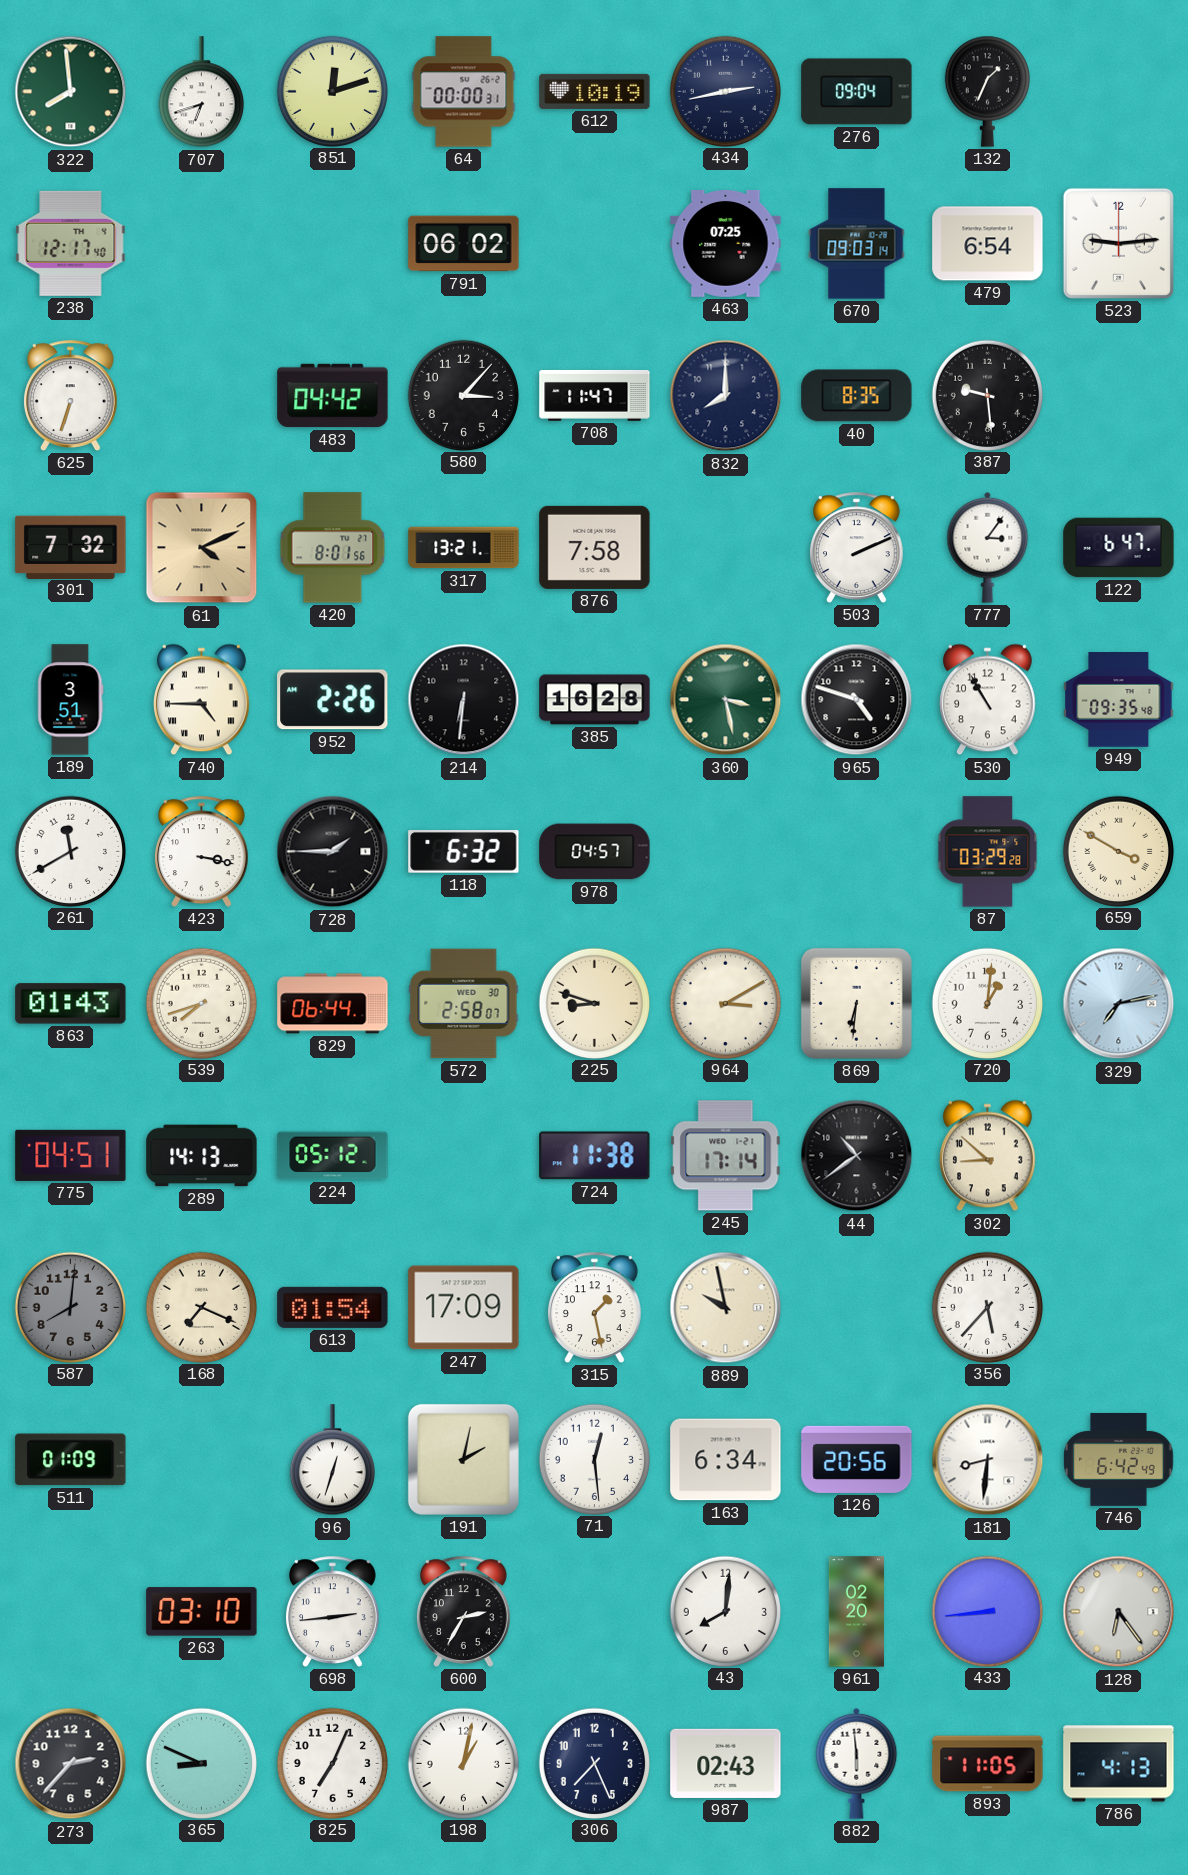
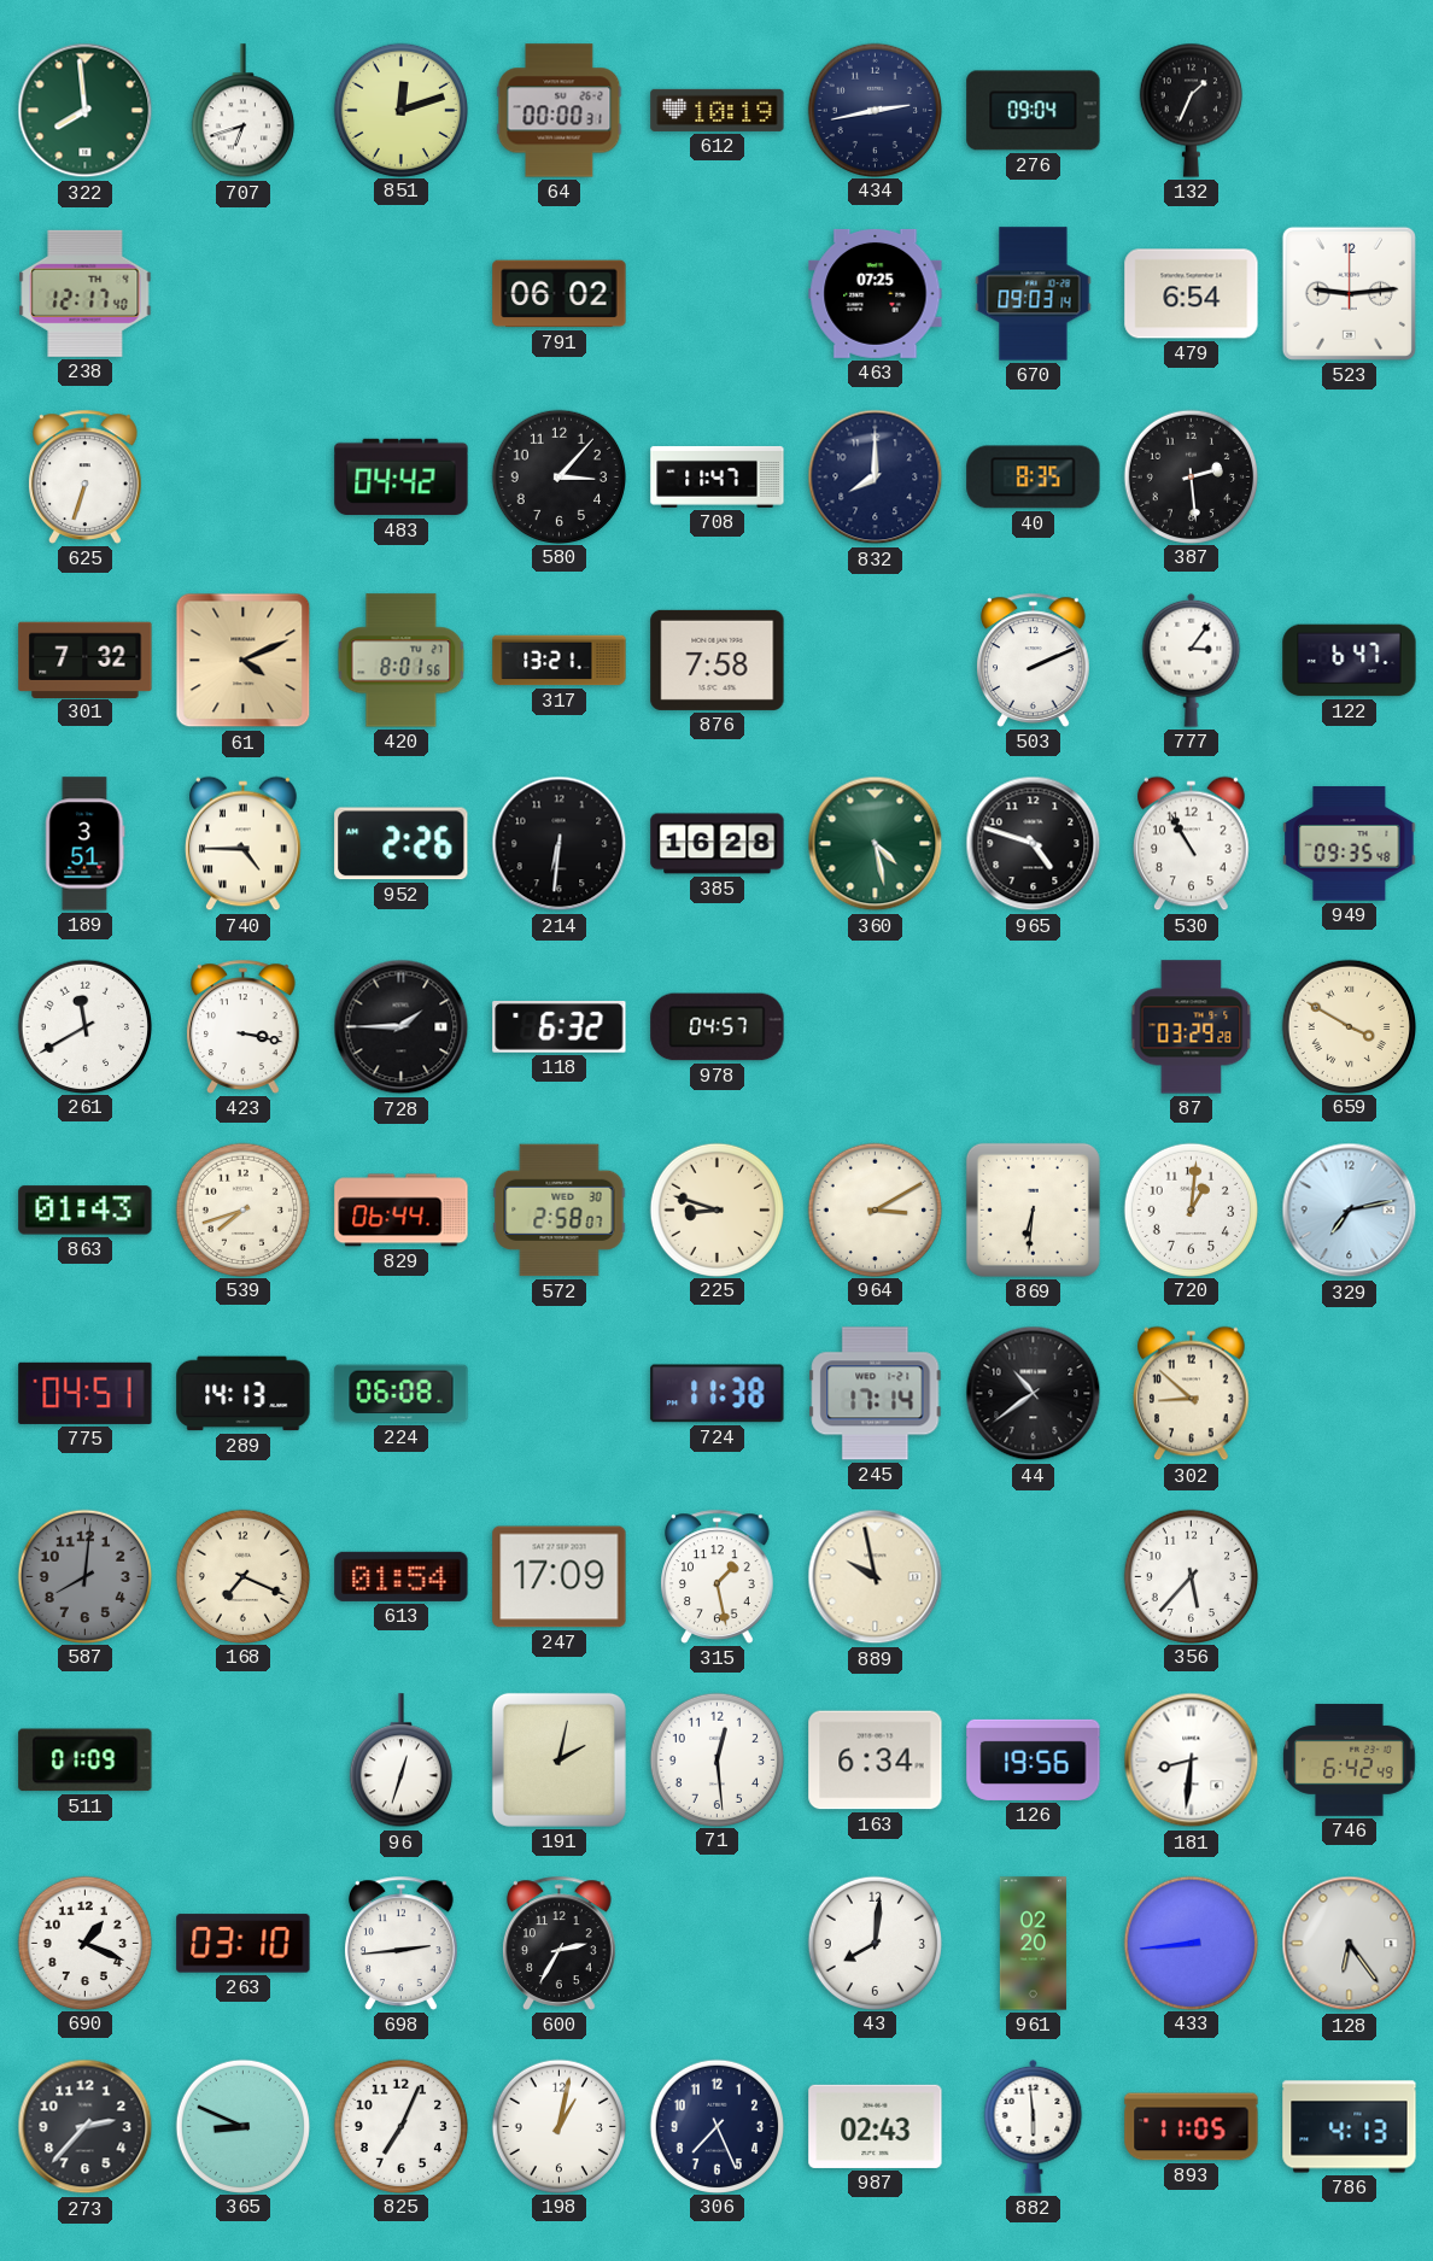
387: 9:29 -> 2:29 (1191, 476)
360: 3:28 -> 4:28 (876, 844)
224: 05:12 -> 06:08 (402, 1394)
126: 20:56 -> 19:56 (1034, 1759)
690: none -> 1:19 (84, 1943)
